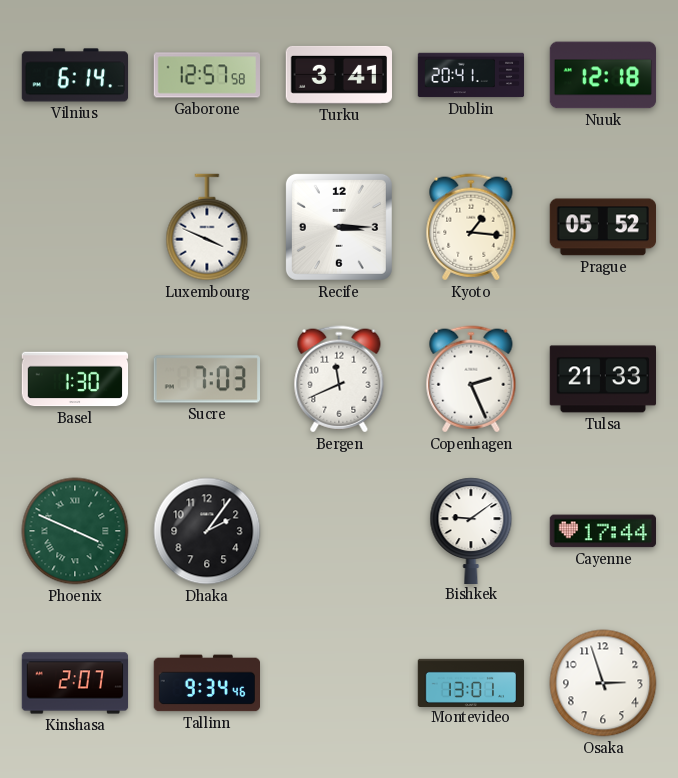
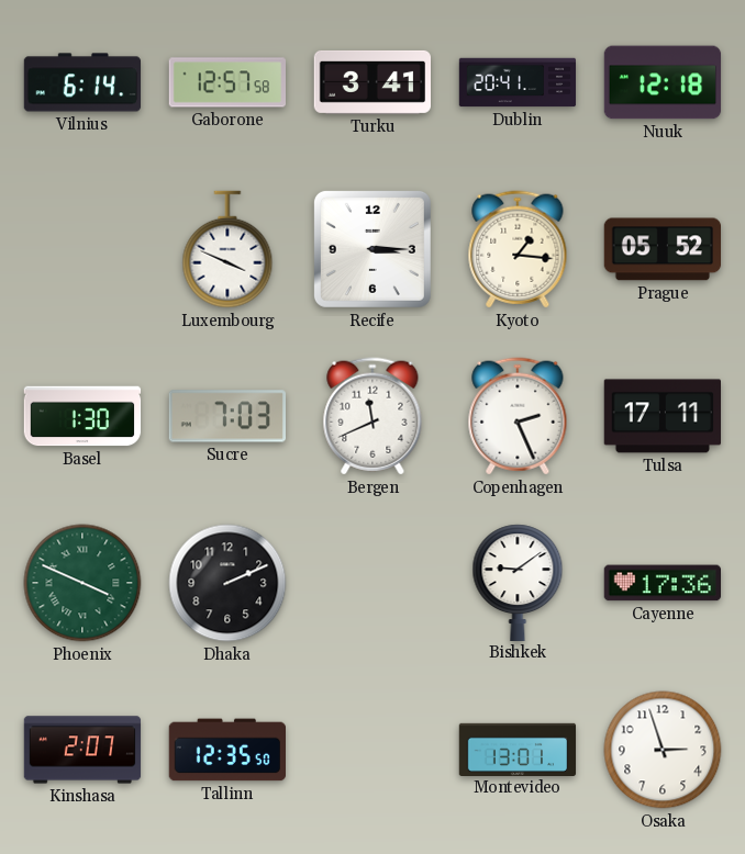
Tulsa: 21:33 -> 17:11 (661, 416)
Dhaka: 2:06 -> 2:11 (227, 583)
Cayenne: 17:44 -> 17:36 (661, 583)
Tallinn: 9:34 -> 12:35 (226, 750)
